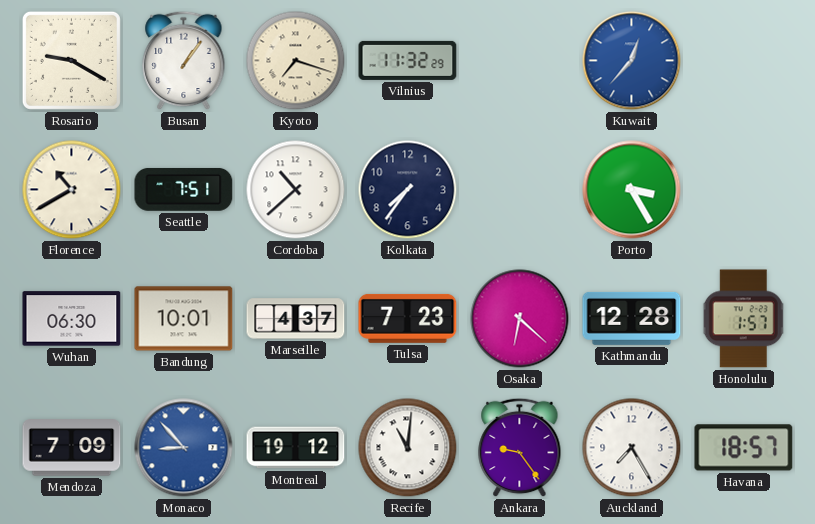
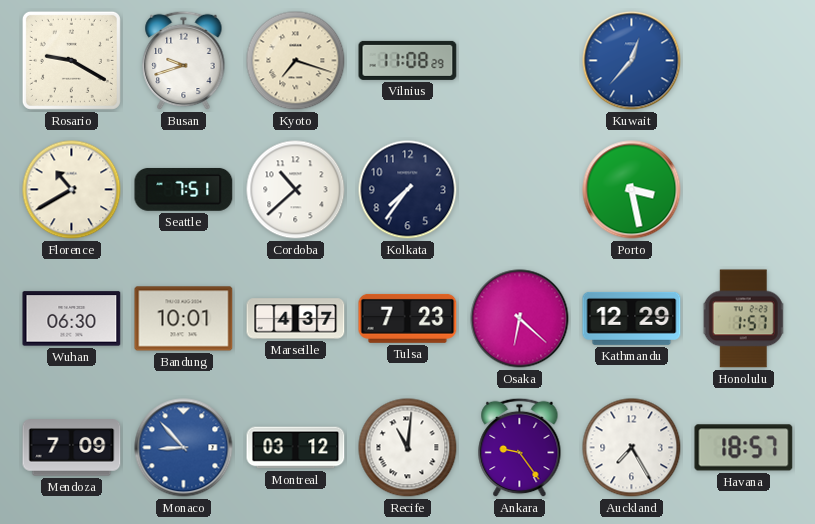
Busan: 1:06 -> 9:42 (184, 61)
Vilnius: 11:32 -> 11:08 (408, 60)
Porto: 3:25 -> 3:28 (632, 190)
Kathmandu: 12:28 -> 12:29 (632, 318)
Montreal: 19:12 -> 03:12 (296, 448)
